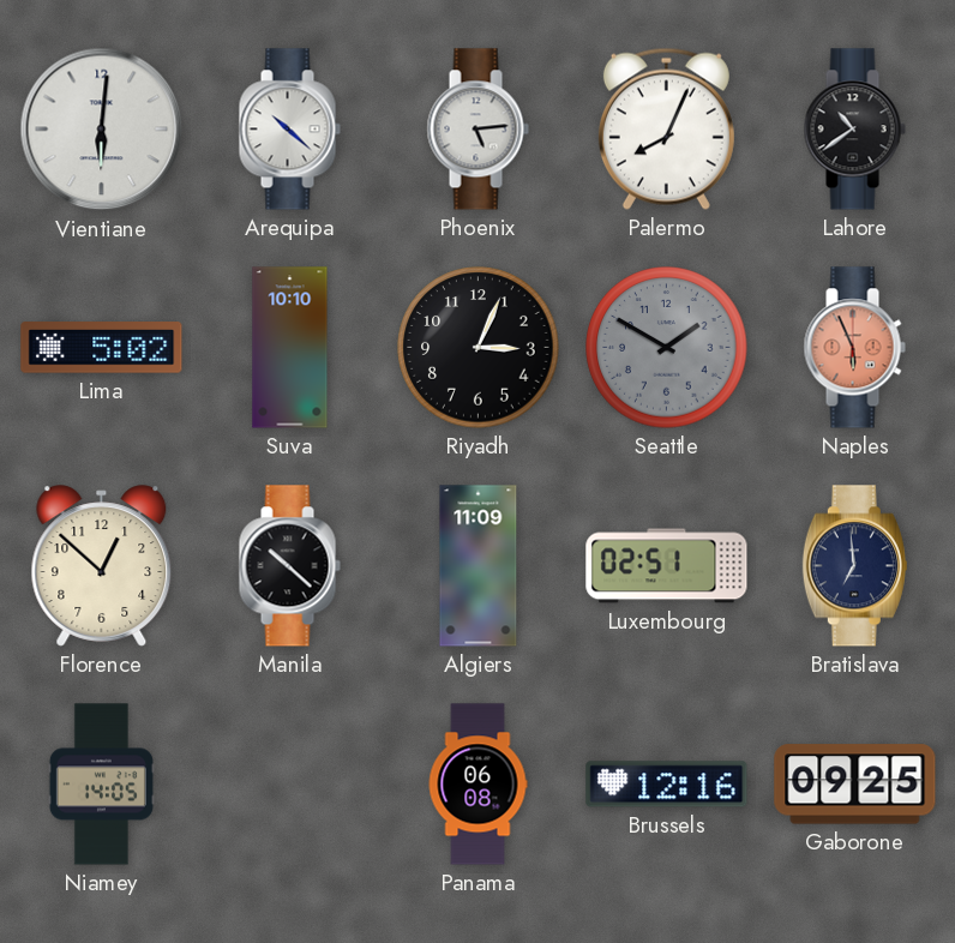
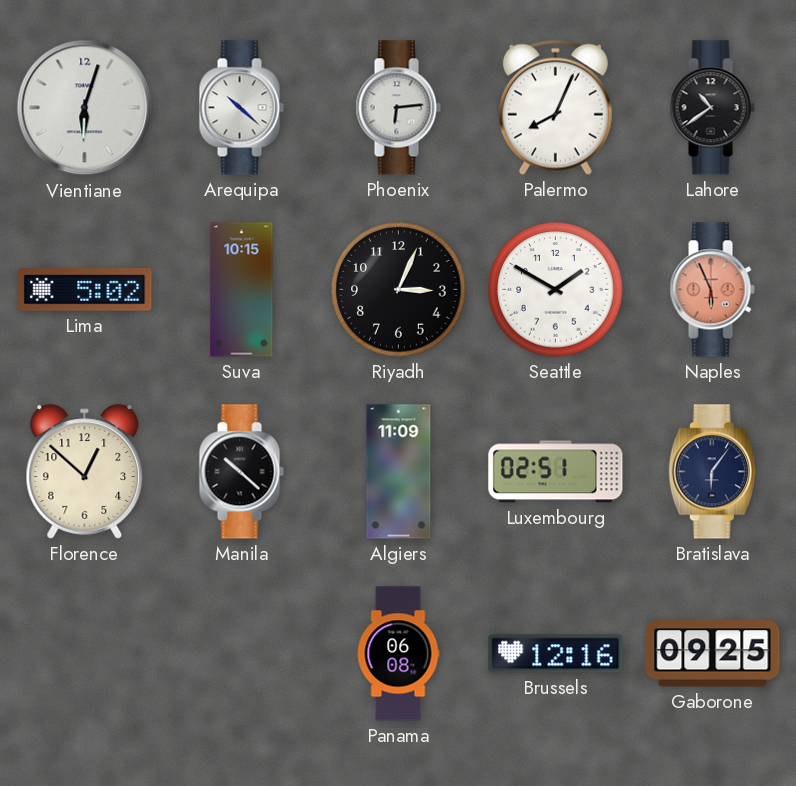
Vientiane: 6:01 -> 6:03 (85, 108)
Phoenix: 5:14 -> 6:14 (398, 108)
Suva: 10:10 -> 10:15 (242, 290)
Seattle dial: grey -> white (556, 290)
Bratislava: 6:59 -> 6:06 (712, 472)
Niamey: 14:05 -> none (101, 785)
